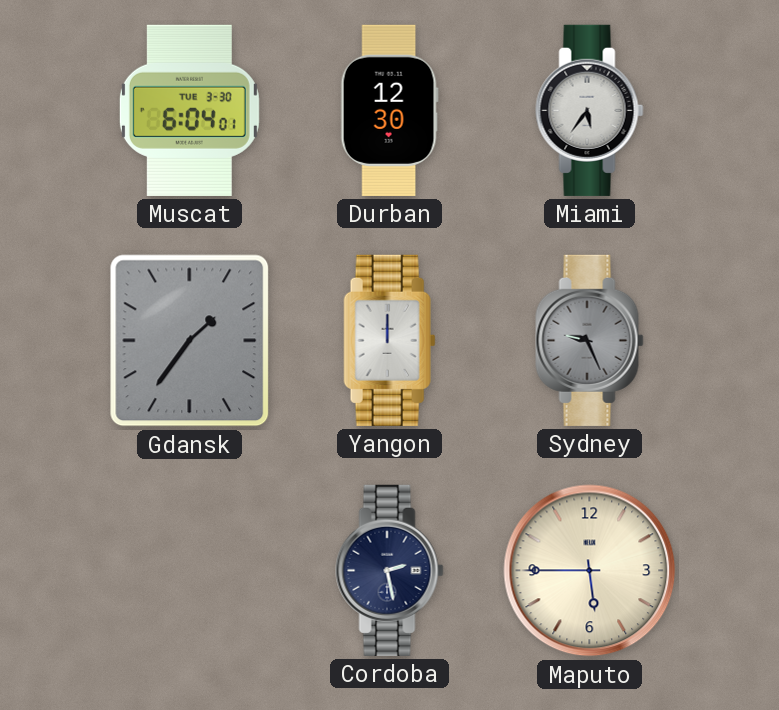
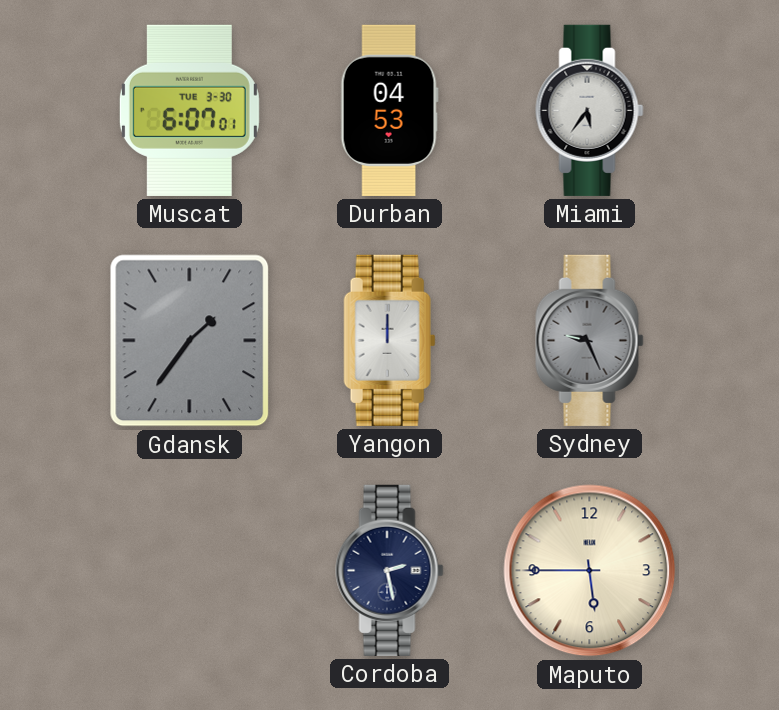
Muscat: 6:04 -> 6:07 (189, 110)
Durban: 12:30 -> 04:53 (389, 110)
